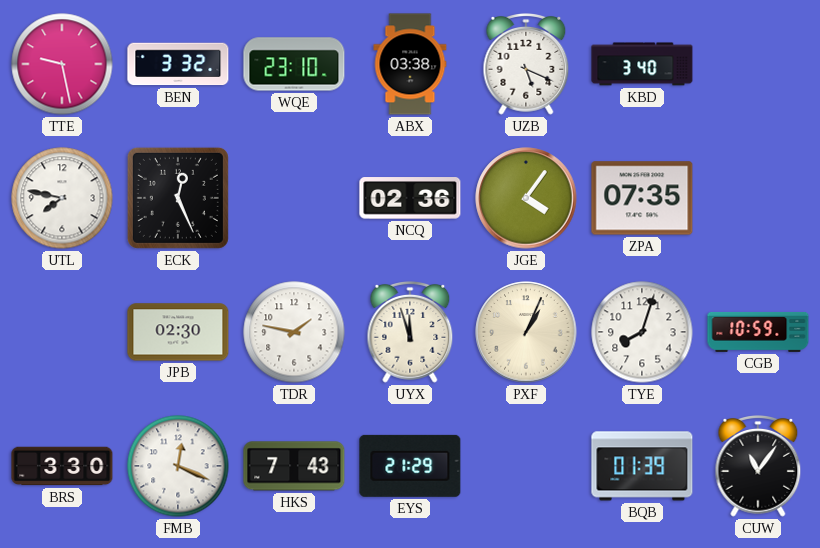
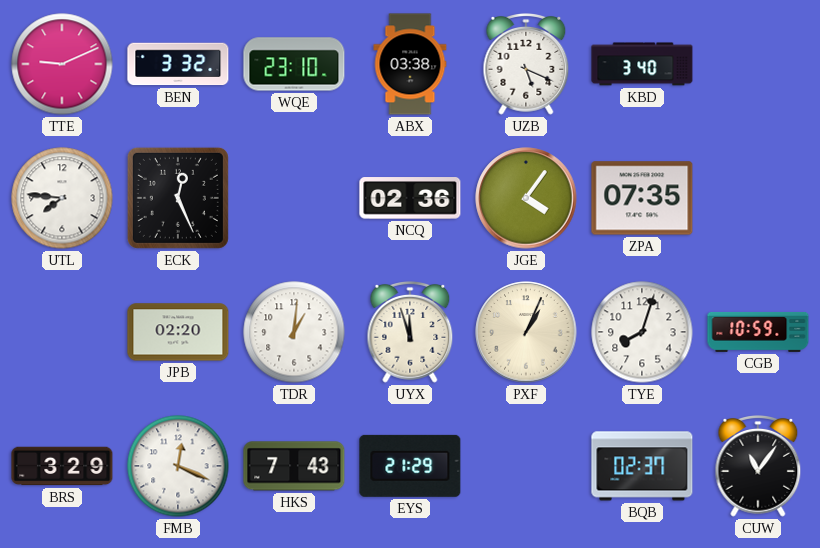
TTE: 9:28 -> 9:11 (62, 64)
UTL: 7:47 -> 7:46 (62, 198)
JPB: 02:30 -> 02:20 (178, 332)
TDR: 1:47 -> 1:01 (294, 332)
BRS: 3:30 -> 3:29 (62, 466)
BQB: 01:39 -> 02:37 (642, 466)
